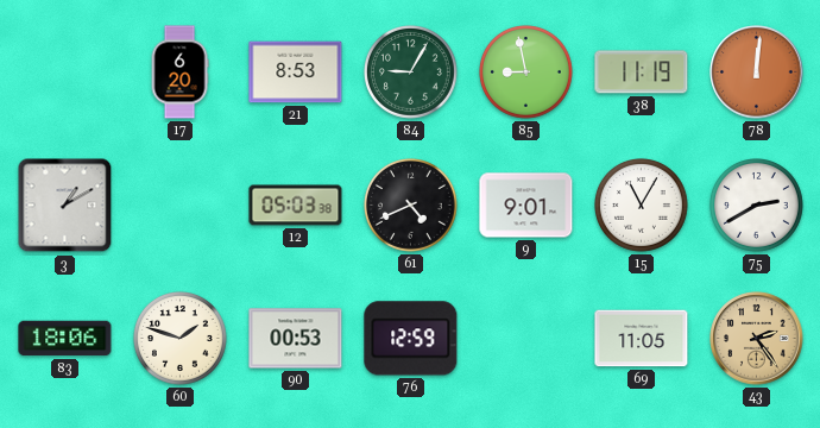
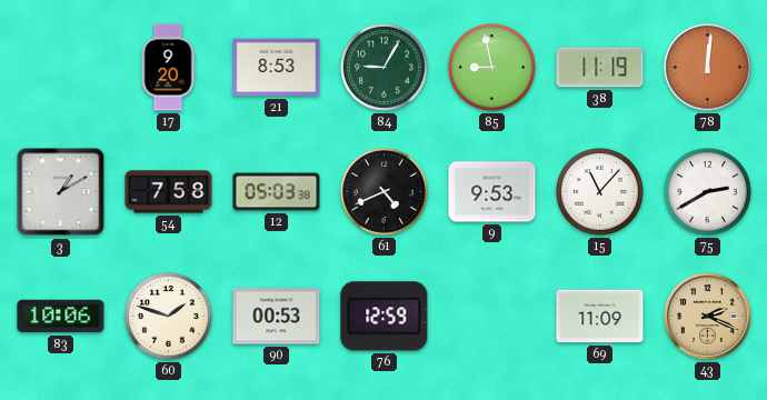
17: 6:20 -> 9:20 (168, 68)
54: none -> 7:58 (169, 192)
9: 9:01 -> 9:53 (492, 192)
15: 11:05 -> 11:07 (600, 192)
83: 18:06 -> 10:06 (61, 317)
69: 11:05 -> 11:09 (600, 317)
43: 2:24 -> 2:19 (708, 317)
